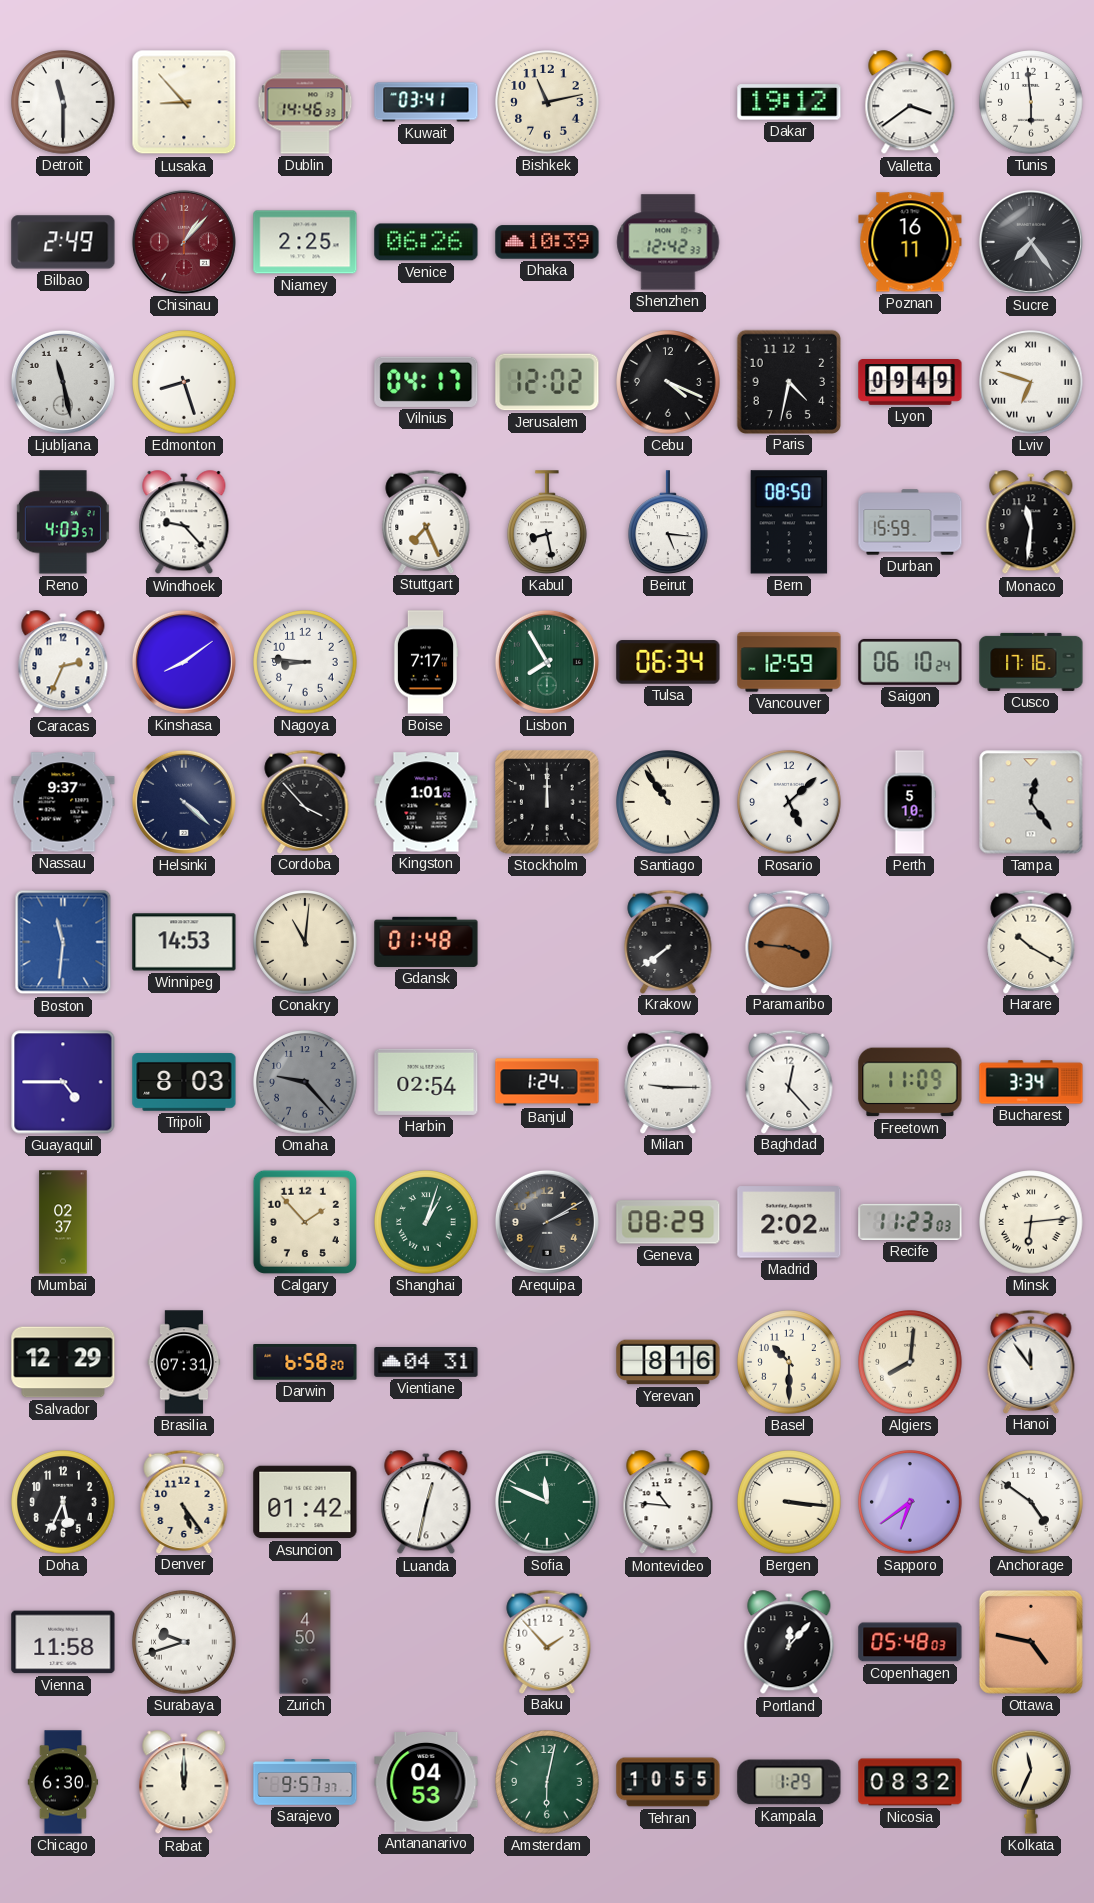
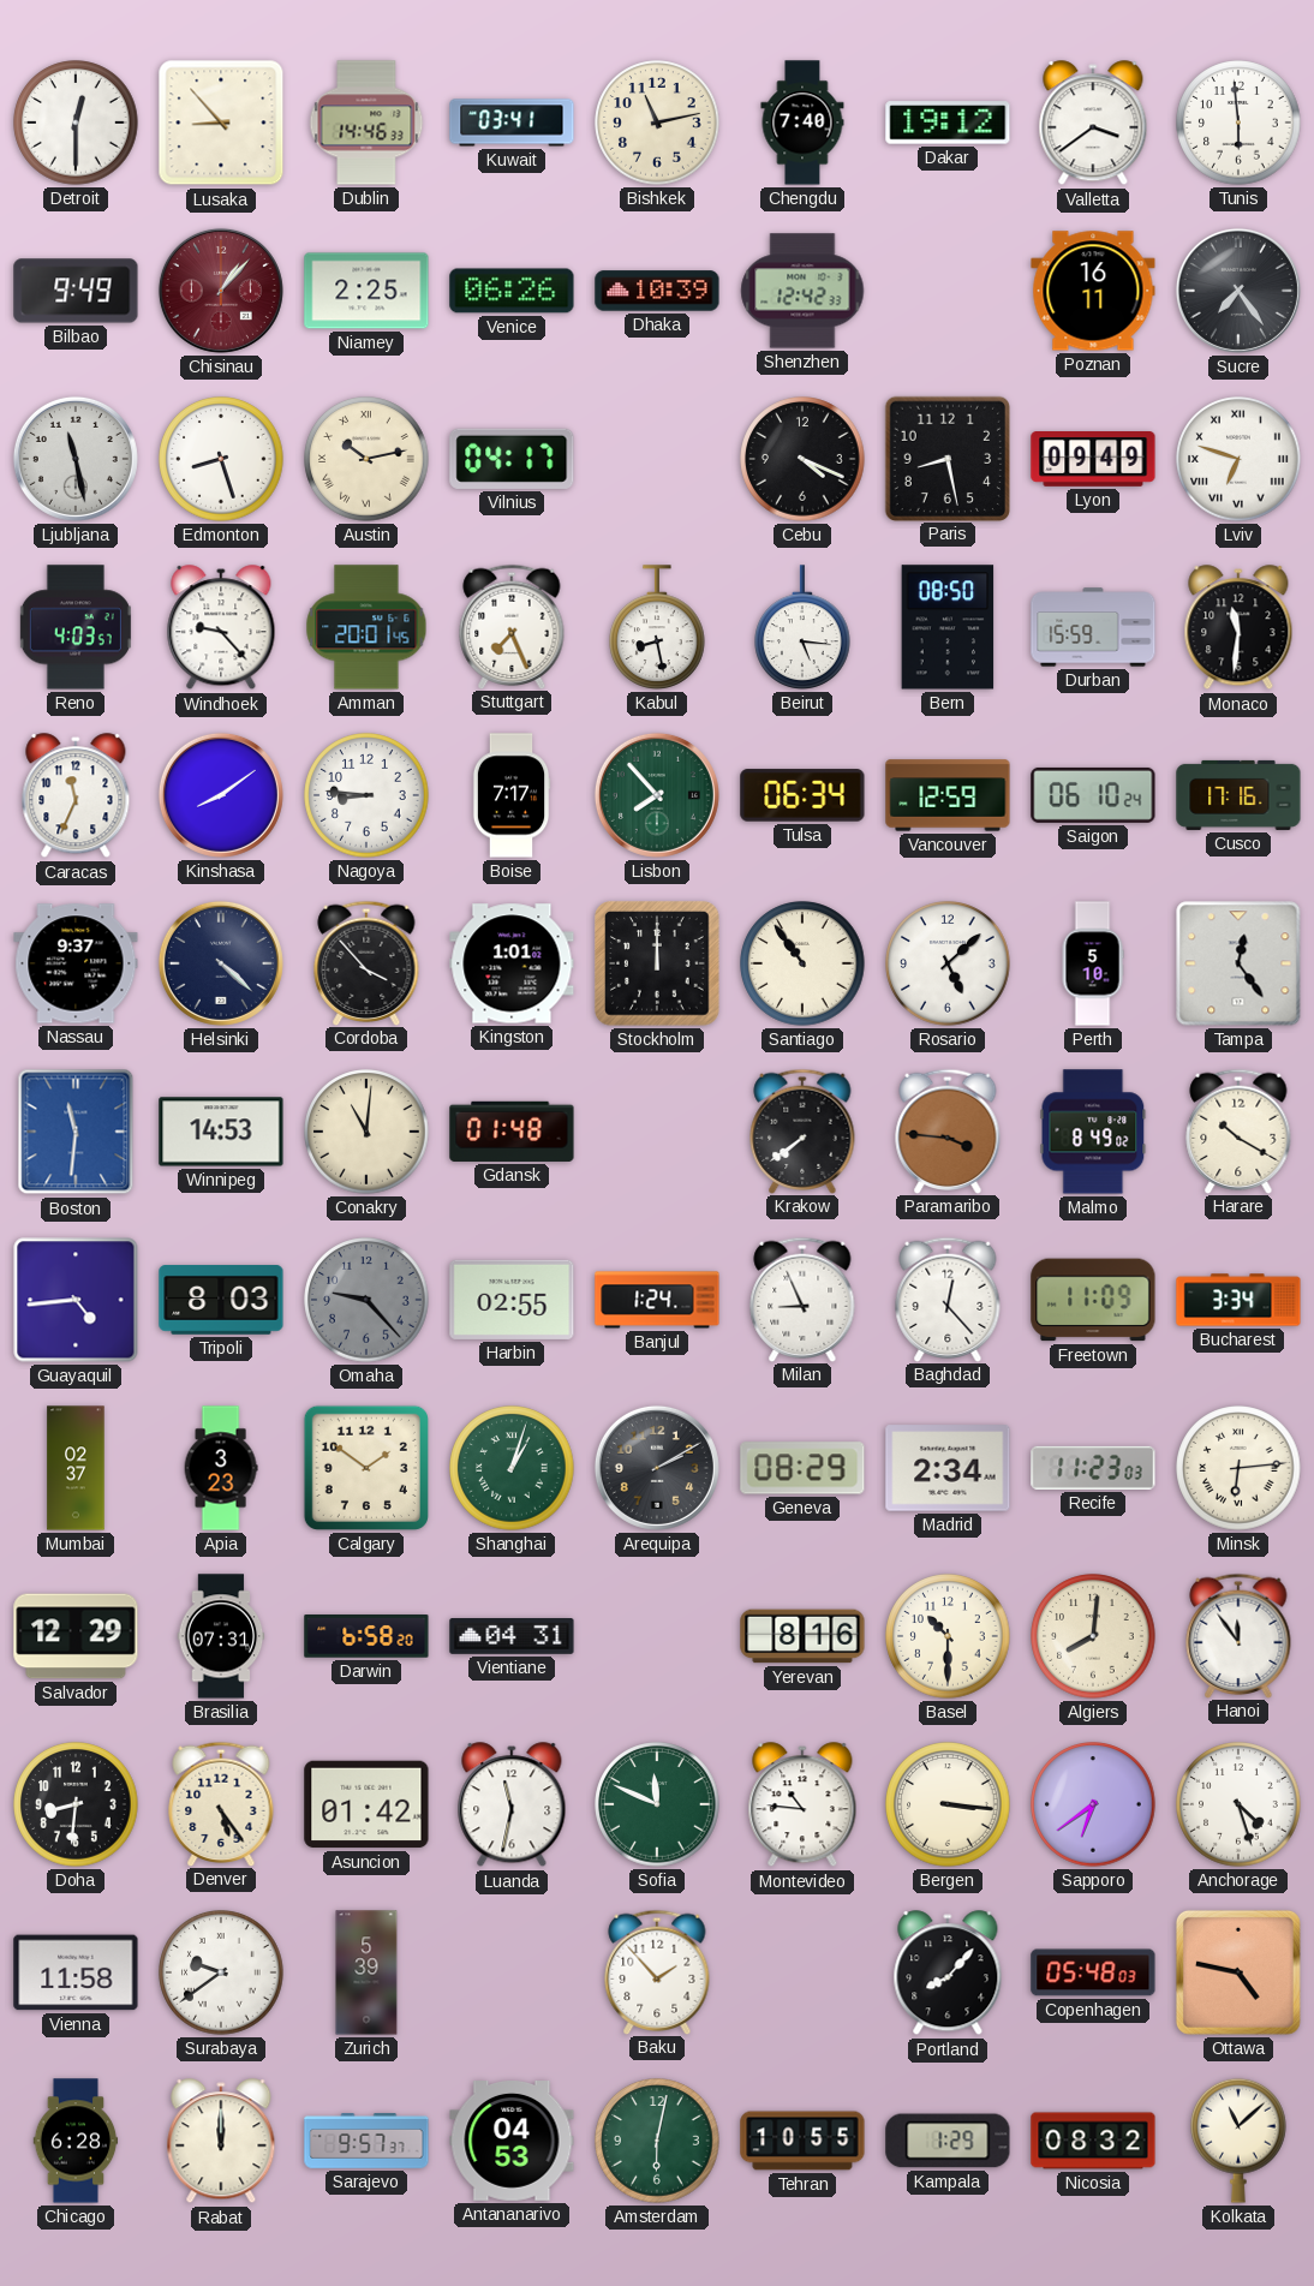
Detroit: 11:30 -> 12:30 (76, 123)
Chengdu: none -> 7:40 (802, 123)
Bilbao: 2:49 -> 9:49 (76, 291)
Austin: none -> 10:13 (366, 459)
Jerusalem: 12:02 -> none (547, 382)
Paris: 4:32 -> 8:28 (946, 458)
Amman: none -> 20:01 (366, 627)
Caracas: 2:34 -> 11:34 (76, 796)
Lisbon: 7:55 -> 7:53 (657, 795)
Malmo: none -> 8:49 (1093, 1132)
Guayaquil: 4:45 -> 4:44 (76, 1300)
Harbin: 02:54 -> 02:55 (512, 1300)
Milan: 9:15 -> 8:56 (802, 1299)
Apia: none -> 3:23 (221, 1468)
Calgary: 1:53 -> 1:51 (366, 1468)
Madrid: 2:02 -> 2:34 (948, 1468)
Doha: 5:34 -> 8:31 (76, 1804)
Luanda: 12:32 -> 11:32 (512, 1805)
Anchorage: 4:51 -> 4:27 (1238, 1804)
Surabaya: 9:42 -> 9:39 (221, 1972)
Zurich: 4:50 -> 5:39 (366, 1972)
Portland: 12:07 -> 8:07 (948, 1974)
Chicago: 6:30 -> 6:28 (76, 2141)
Kolkata: 11:34 -> 11:08 (1240, 2141)
